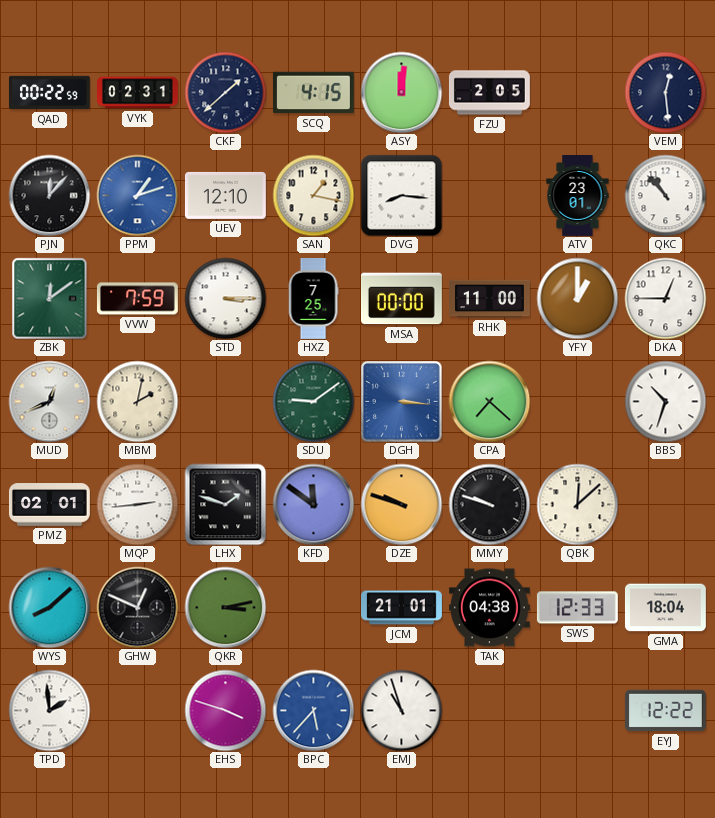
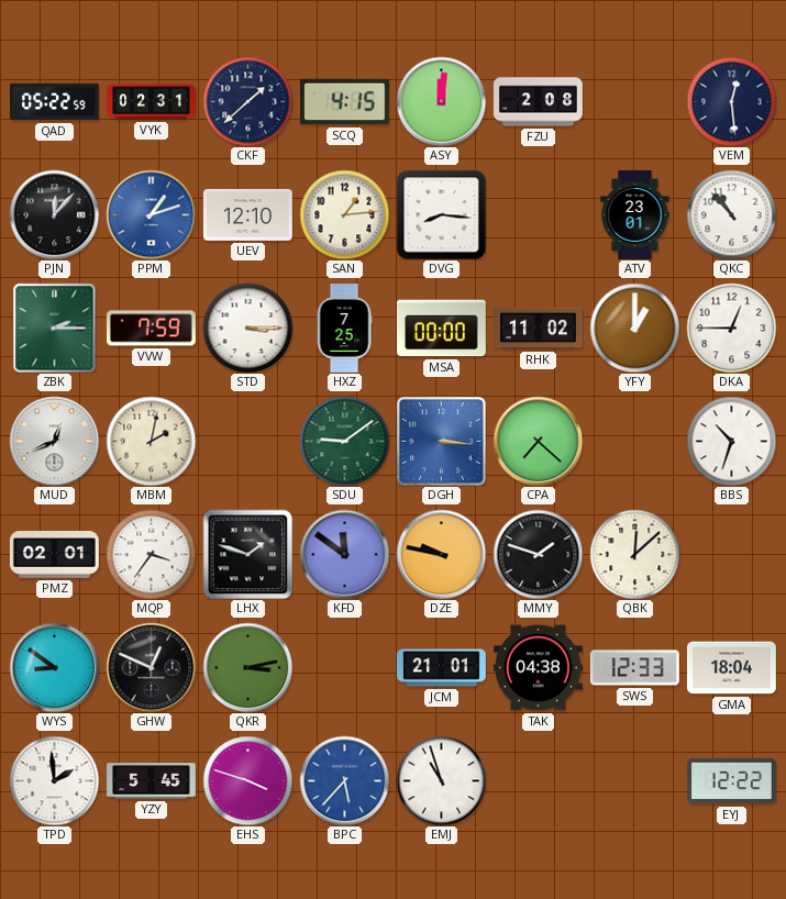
QAD: 00:22 -> 05:22 (54, 102)
FZU: 2:05 -> 2:08 (539, 102)
SAN: 1:17 -> 1:14 (344, 214)
ZBK: 12:09 -> 2:15 (55, 328)
RHK: 11:00 -> 11:02 (539, 329)
MQP: 2:44 -> 3:36 (151, 554)
DZE: 9:48 -> 9:47 (441, 554)
MMY: 9:48 -> 1:48 (538, 554)
WYS: 8:08 -> 8:51 (54, 667)
YZY: none -> 5:45 (152, 781)
